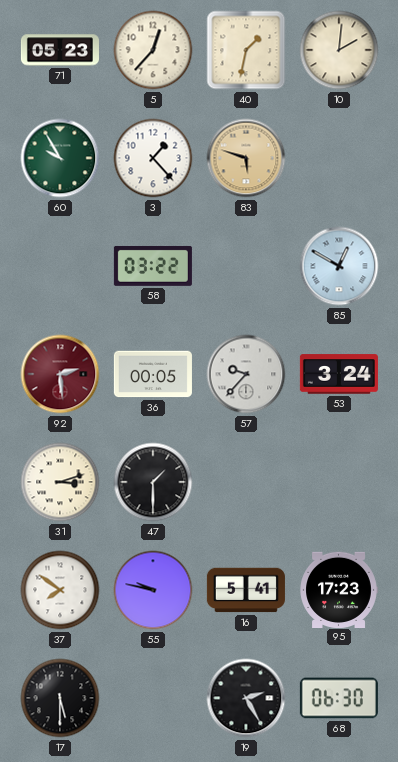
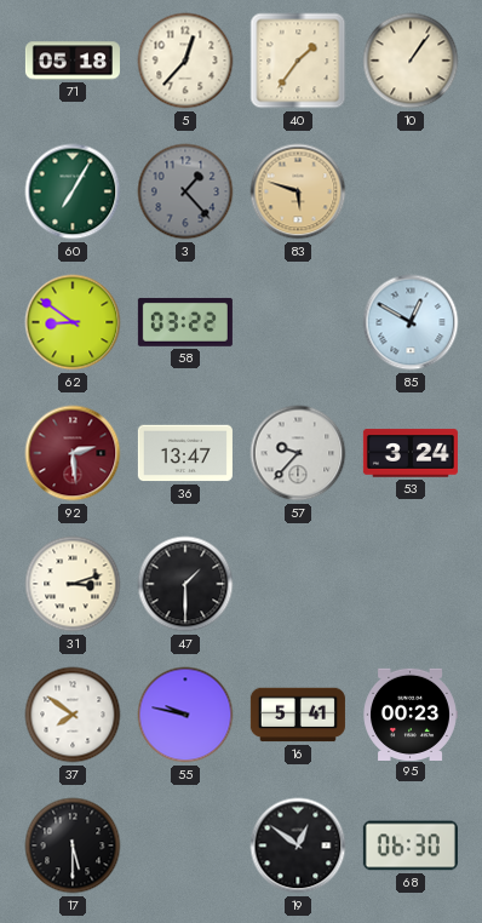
71: 05:23 -> 05:18 (73, 61)
40: 1:32 -> 1:36 (298, 61)
10: 2:01 -> 1:06 (411, 61)
60: 9:55 -> 7:05 (73, 191)
3 dial: white -> grey (185, 191)
62: none -> 8:51 (73, 322)
36: 00:05 -> 13:47 (185, 453)
95: 17:23 -> 00:23 (411, 713)
19: 2:25 -> 12:51 (298, 845)
